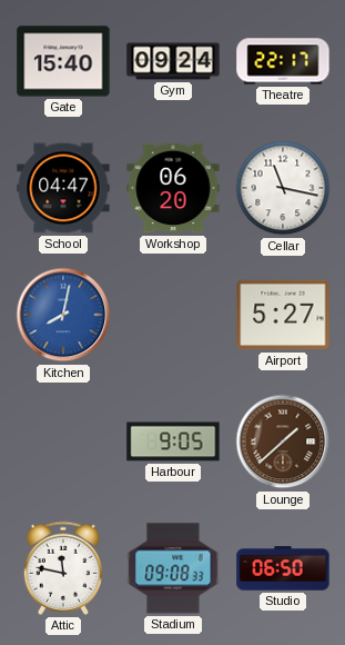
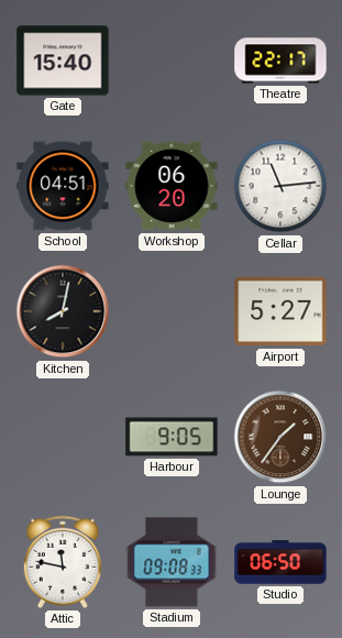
Gym: 09:24 -> none (173, 61)
School: 04:47 -> 04:51 (63, 186)
Cellar: 11:17 -> 11:14 (280, 186)
Kitchen dial: blue -> black (63, 311)
Lounge: 1:38 -> 1:36 (280, 437)
